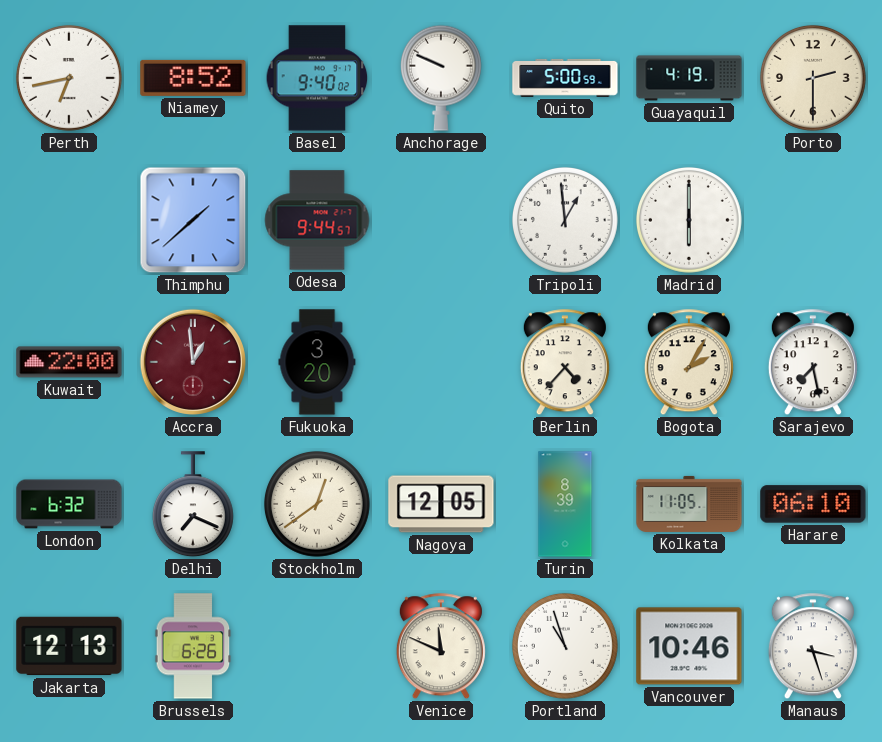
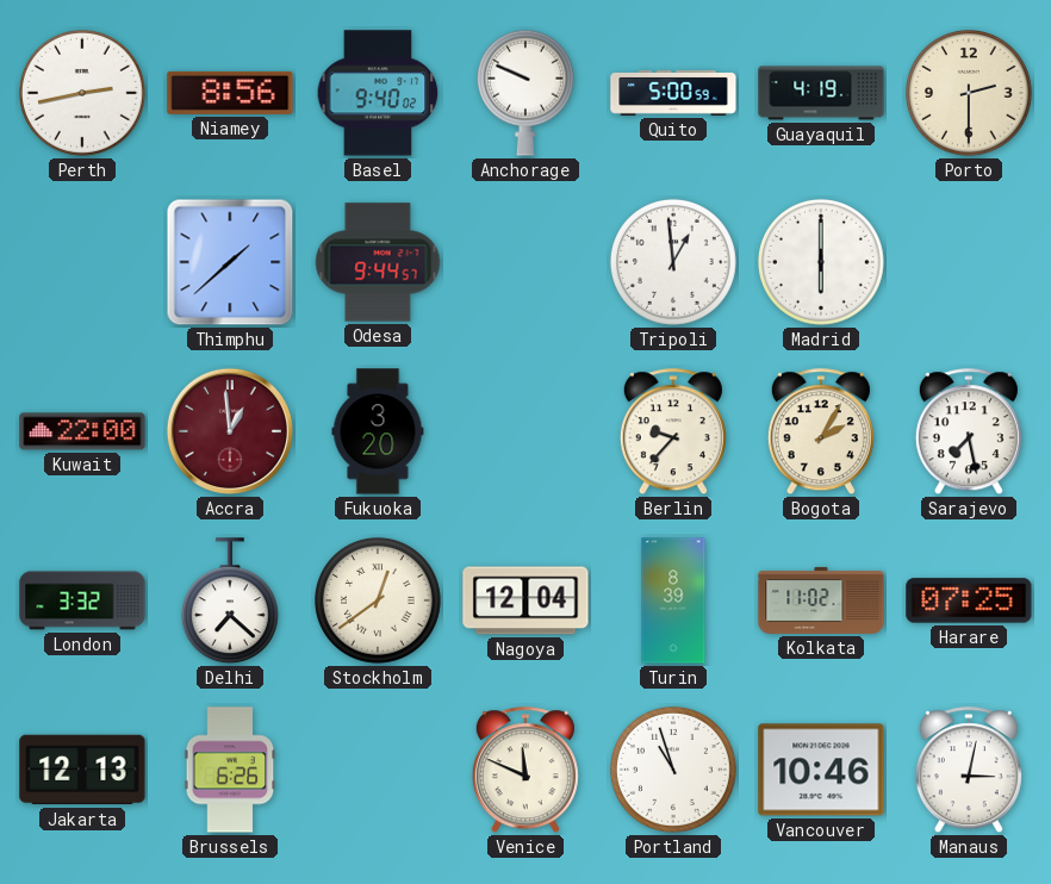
Perth: 6:43 -> 2:43 (82, 93)
Niamey: 8:52 -> 8:56 (230, 93)
Berlin: 4:37 -> 9:37 (673, 432)
London: 6:32 -> 3:32 (82, 600)
Delhi: 7:19 -> 7:22 (230, 602)
Nagoya: 12:05 -> 12:04 (525, 600)
Kolkata: 11:05 -> 11:02 (821, 600)
Harare: 06:10 -> 07:25 (969, 600)
Manaus: 3:27 -> 3:02 (969, 771)
